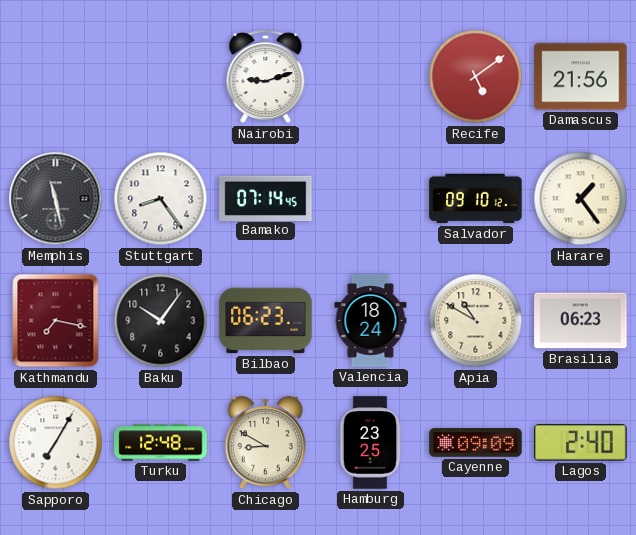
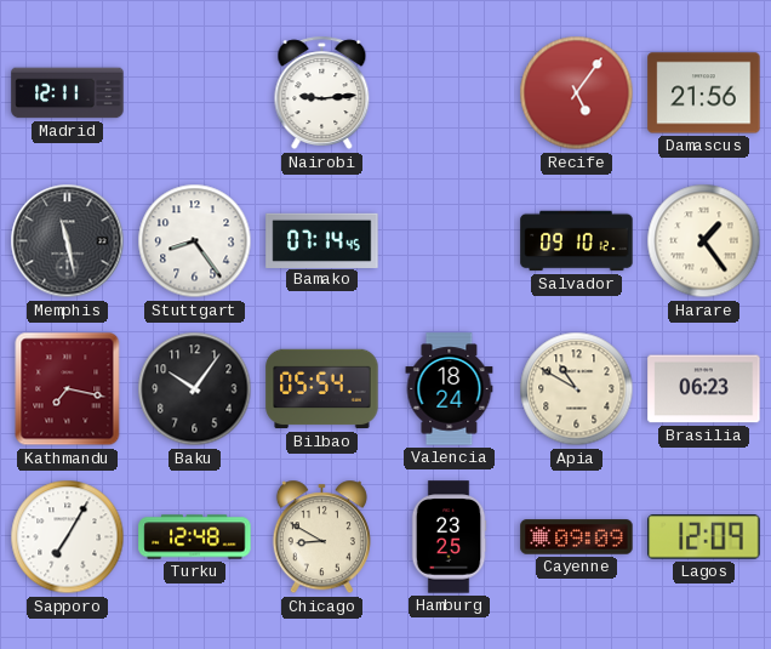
Madrid: none -> 12:11 (68, 93)
Nairobi: 9:12 -> 9:14 (322, 93)
Recife: 5:09 -> 5:06 (577, 93)
Bilbao: 06:23 -> 05:54 (322, 389)
Lagos: 2:40 -> 12:09 (704, 537)
